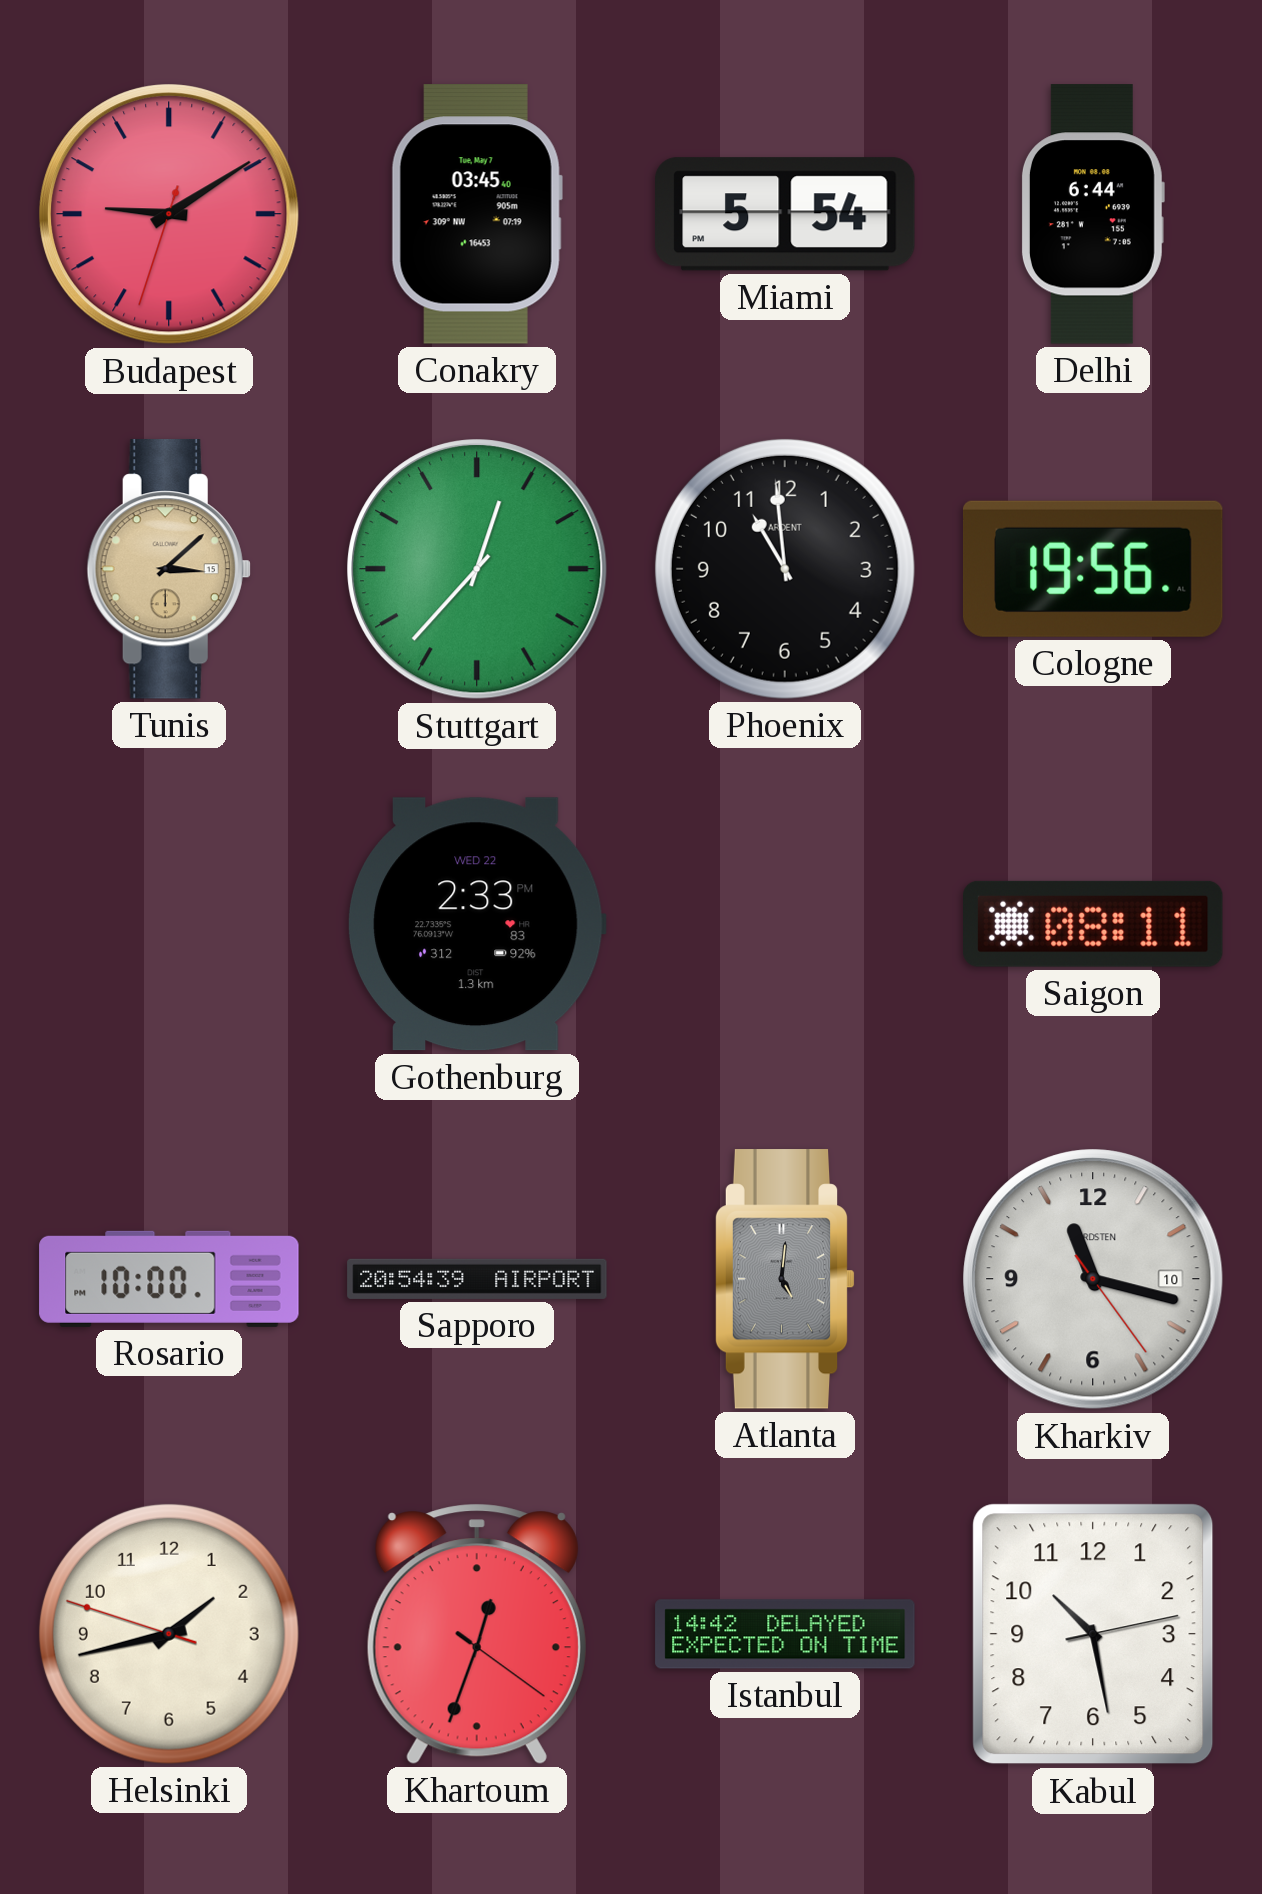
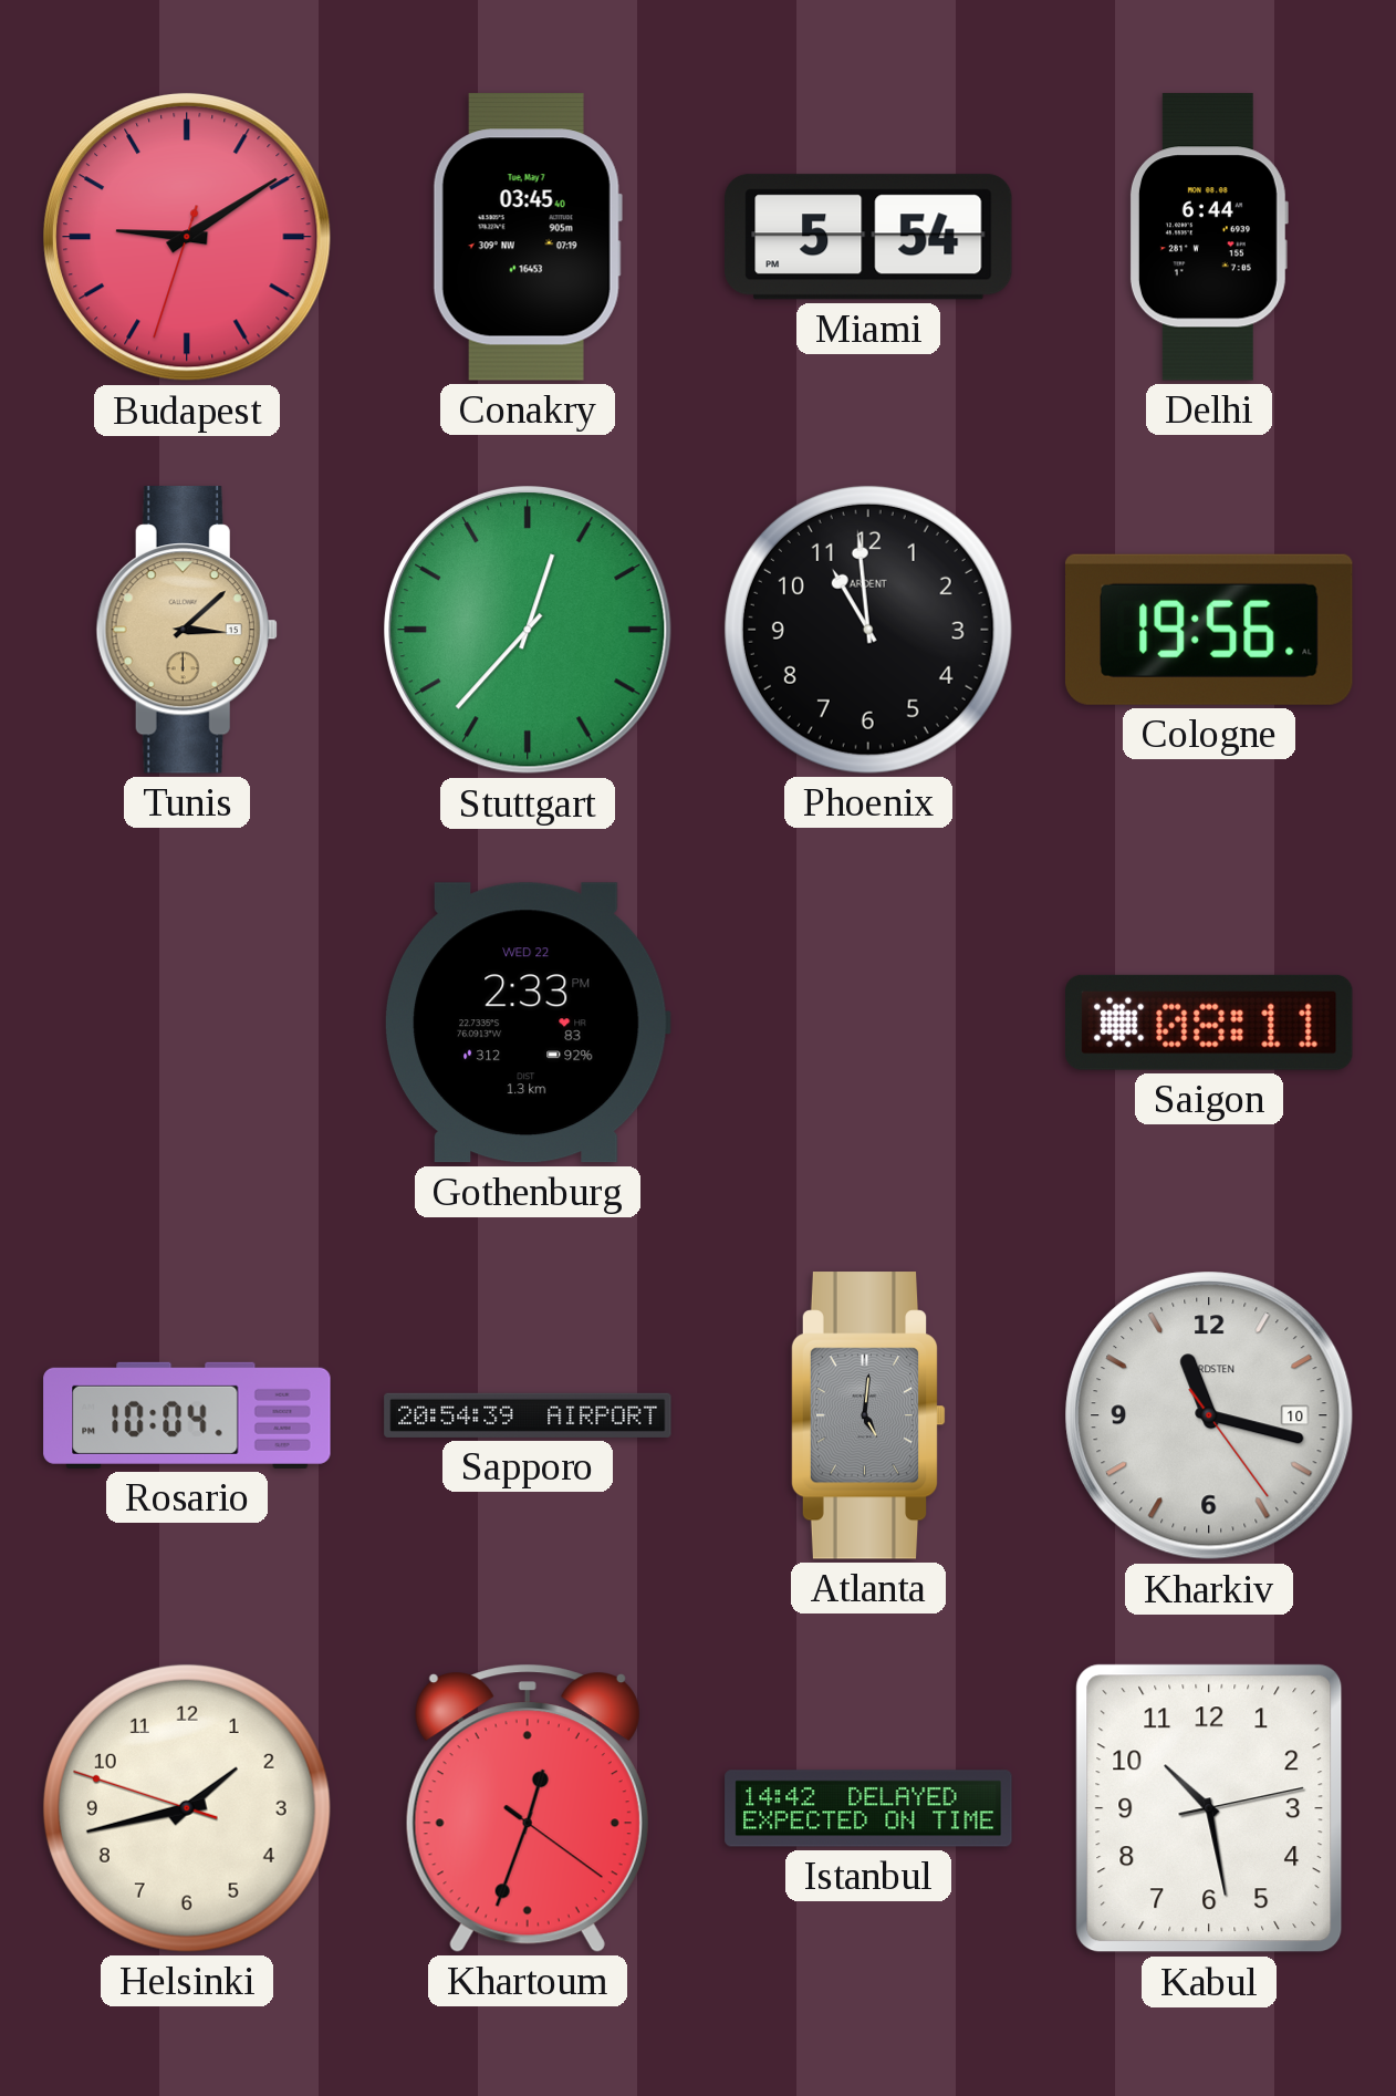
Rosario: 10:00 -> 10:04 (187, 1415)
